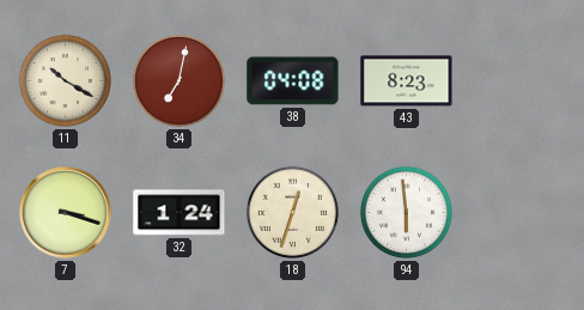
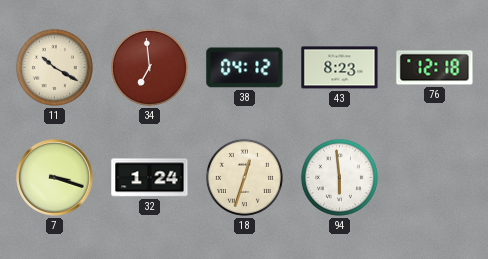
34: 7:02 -> 6:59 (149, 67)
38: 04:08 -> 04:12 (245, 68)
76: none -> 12:18 (435, 68)
